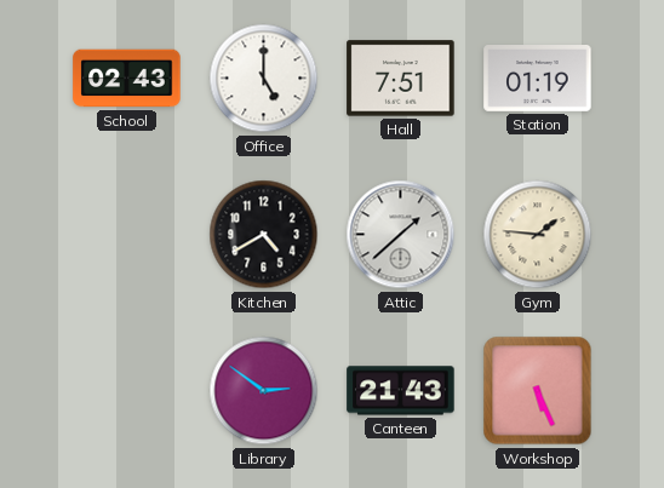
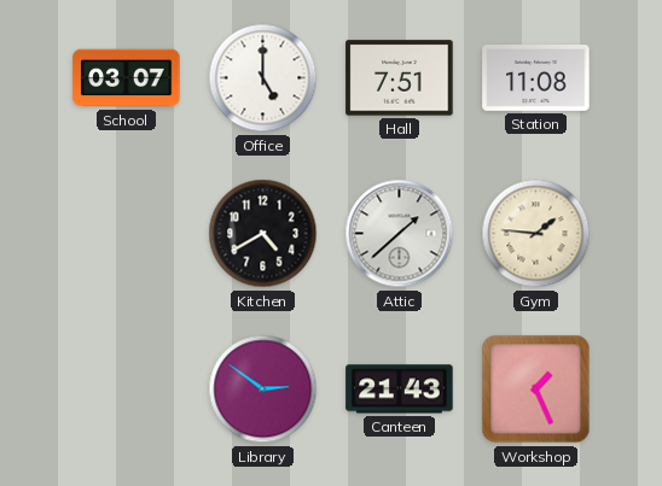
School: 02:43 -> 03:07 (127, 78)
Station: 01:19 -> 11:08 (536, 78)
Workshop: 5:26 -> 1:26 (536, 390)
